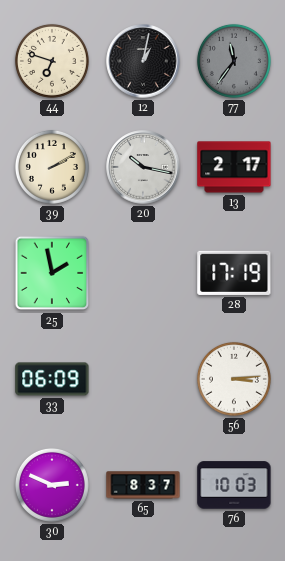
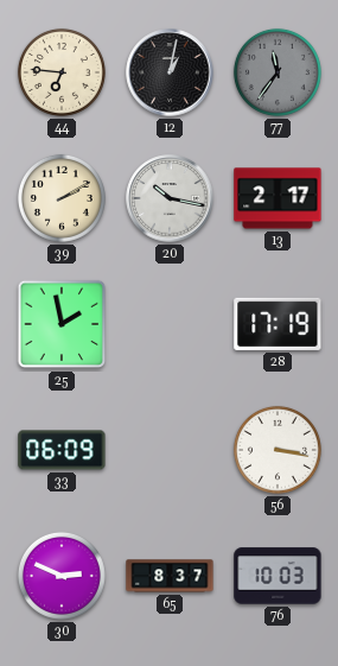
44: 6:48 -> 6:46 (62, 72)
56: 3:14 -> 3:17 (278, 450)
